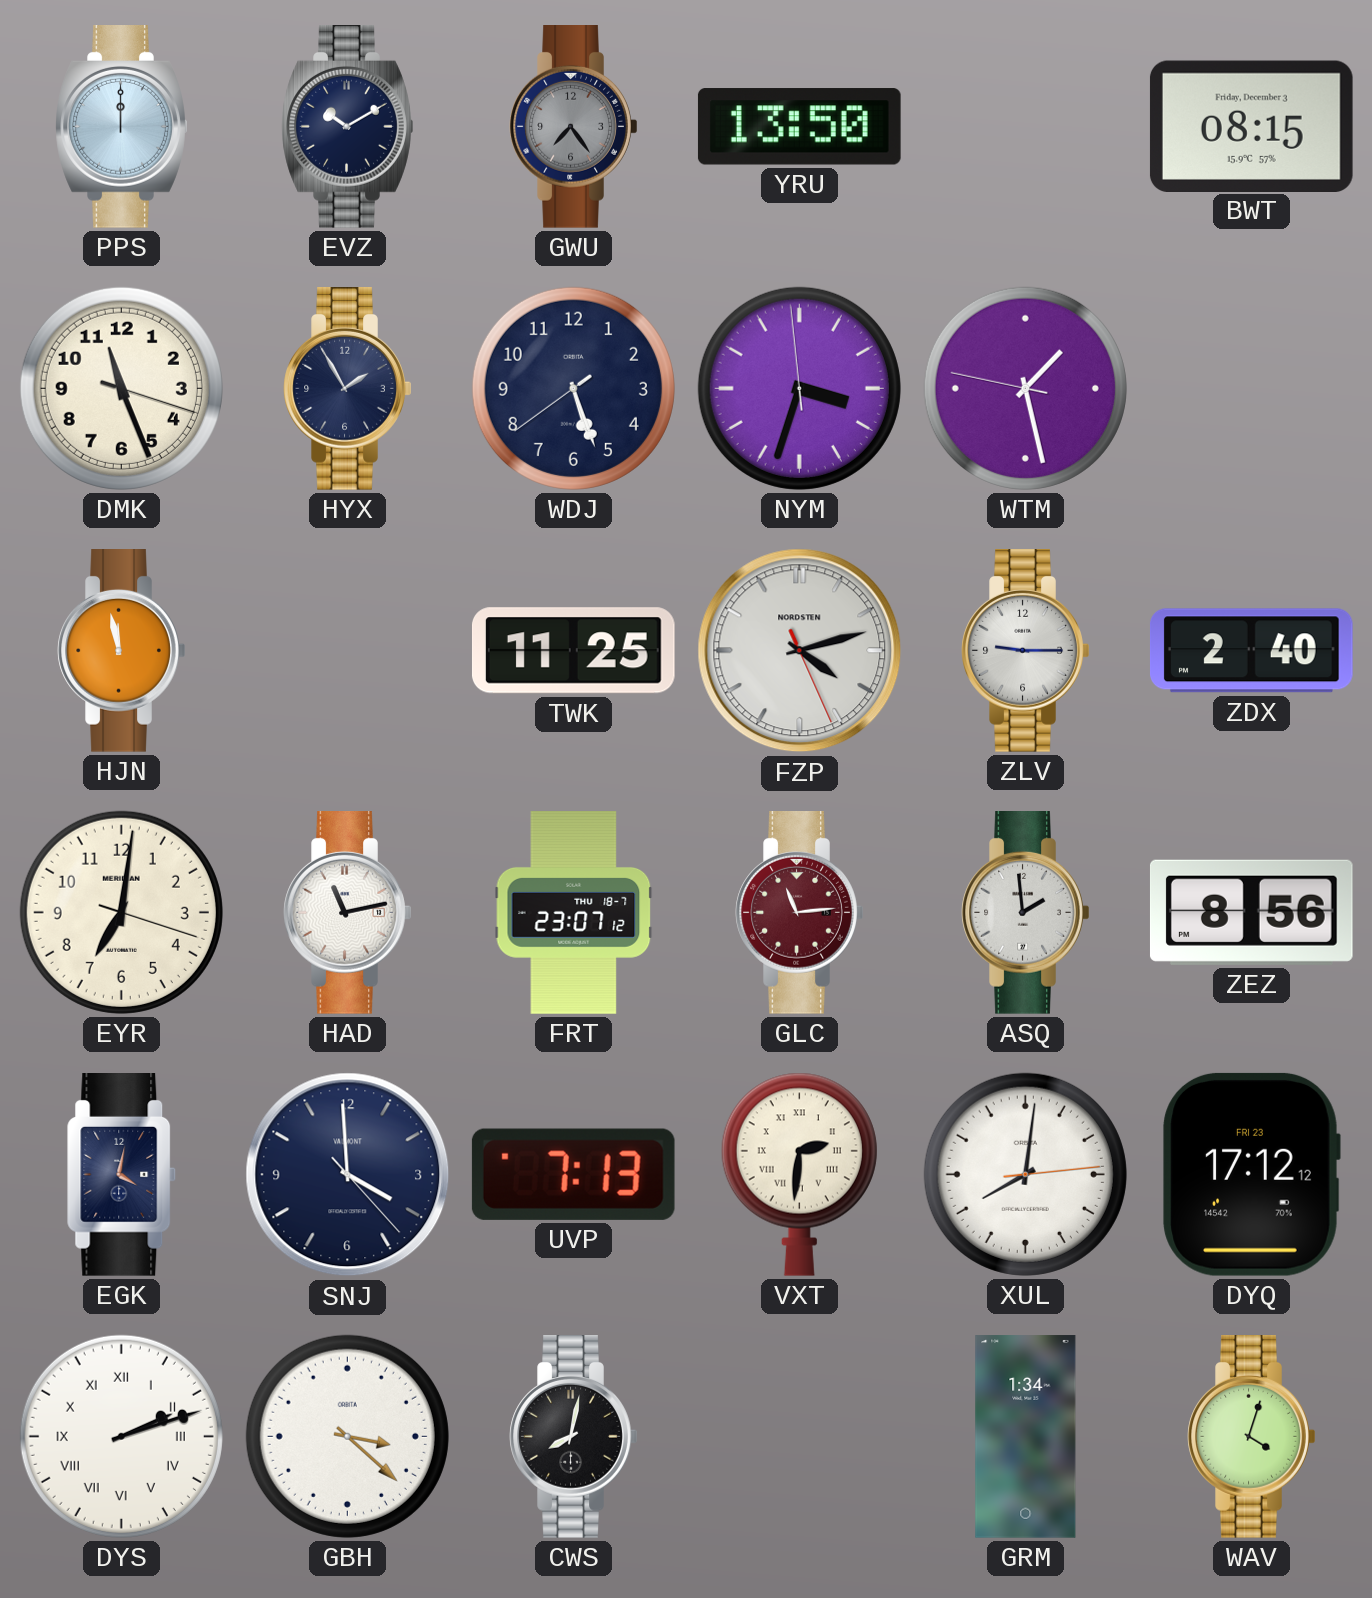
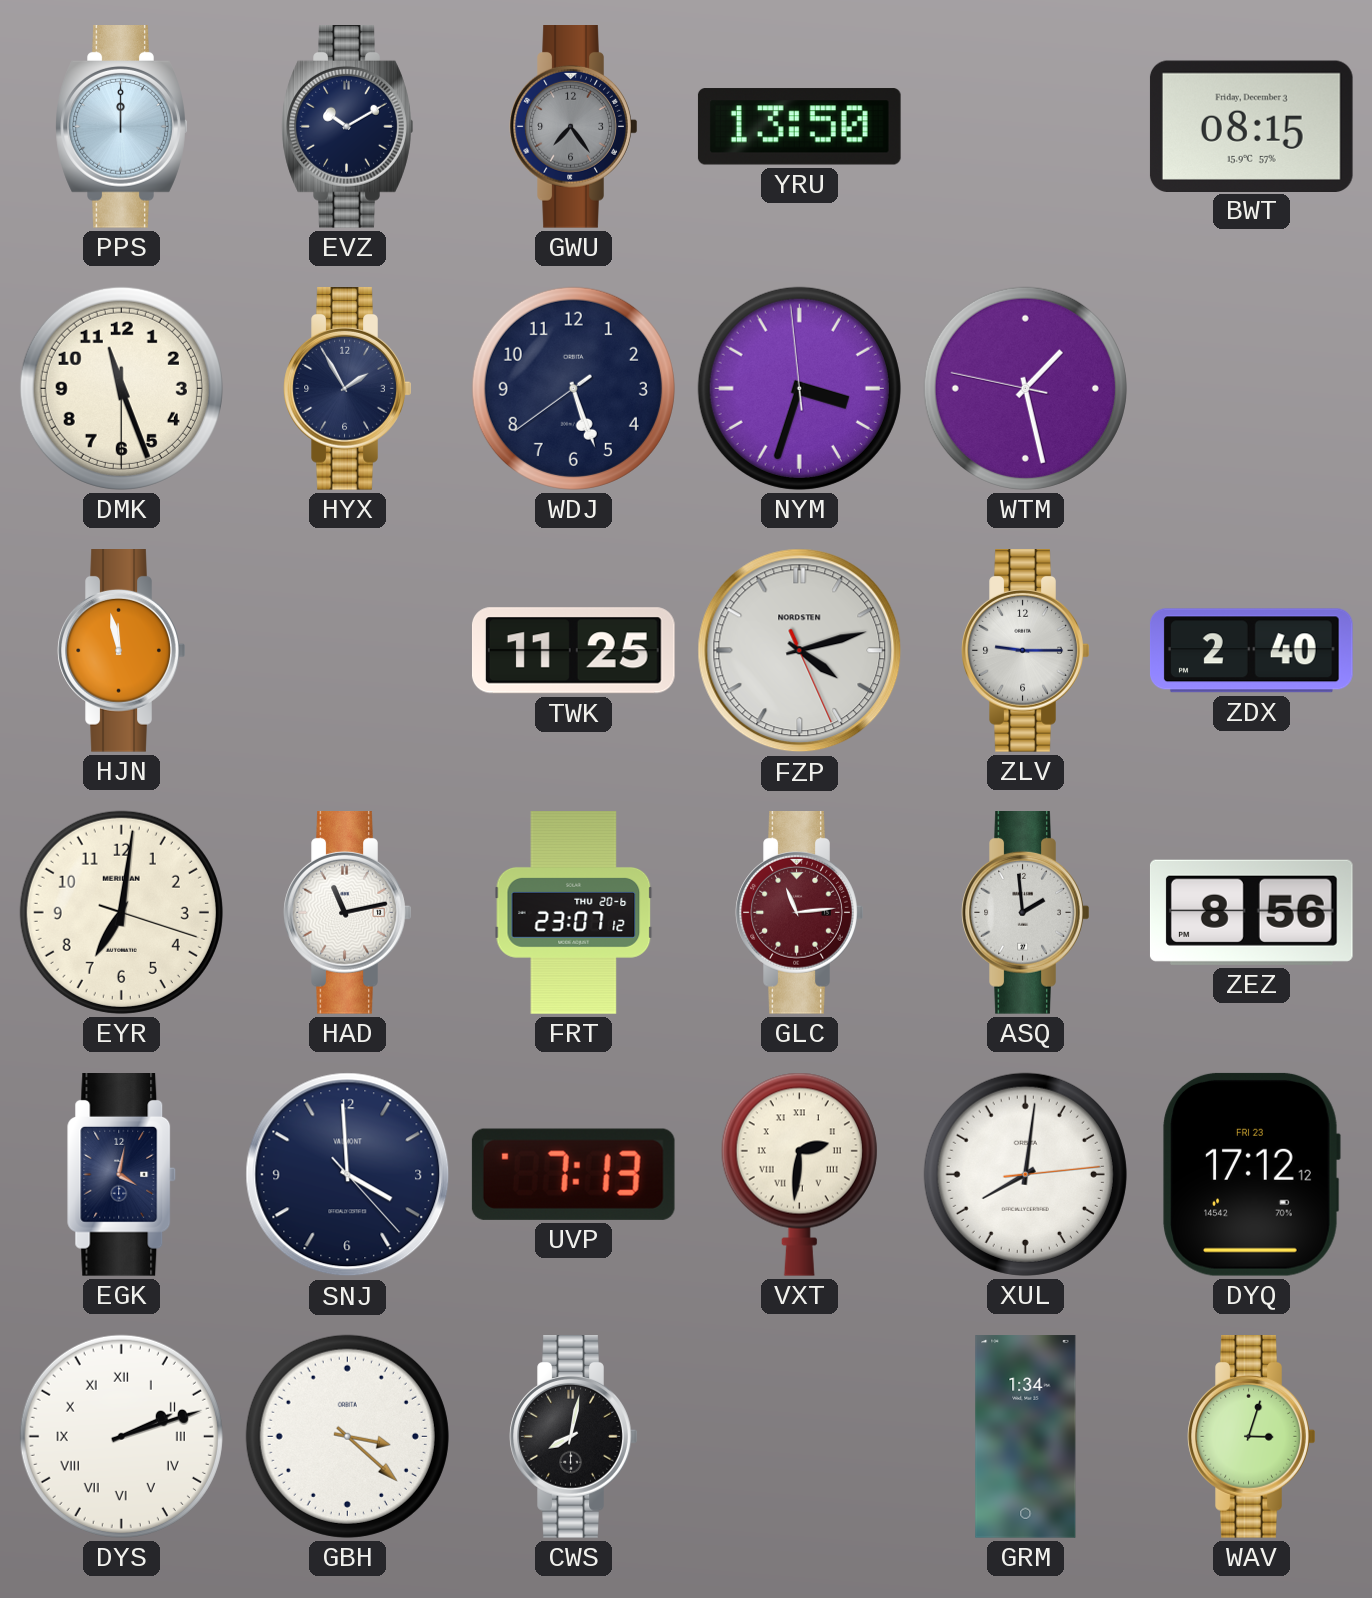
DMK: 11:26:18 -> 11:26:30 (121, 388)
FRT date: THU 18-7 -> THU 20-6 (574, 913)
WAV: 4:03 -> 3:03 (1252, 1437)
